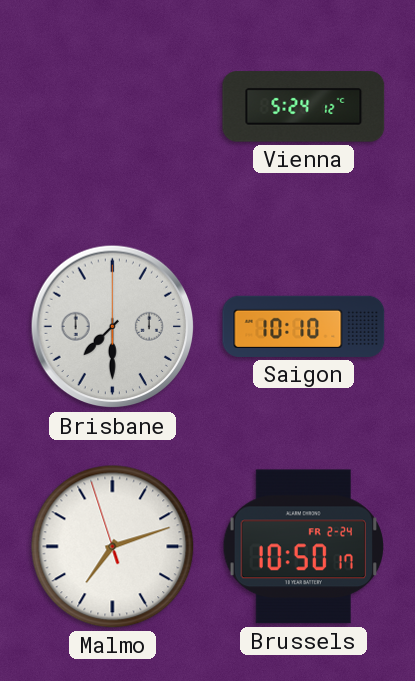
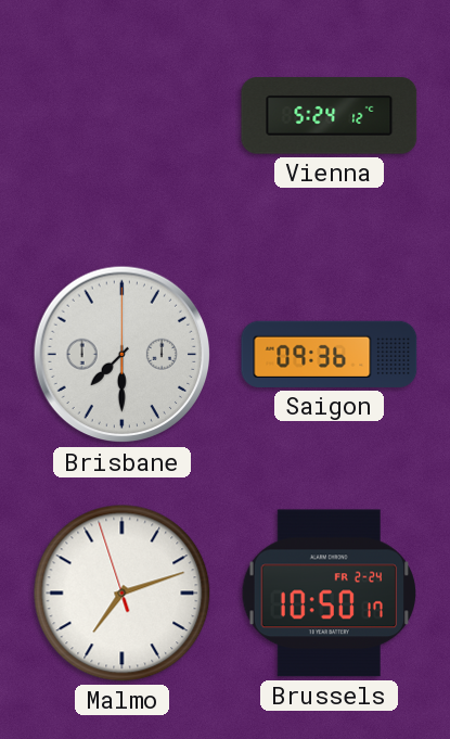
Saigon: 10:10 -> 09:36 (330, 354)
